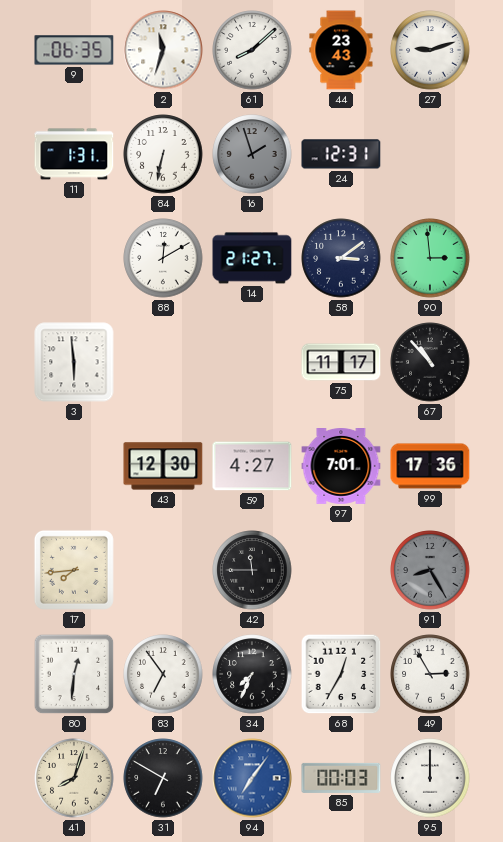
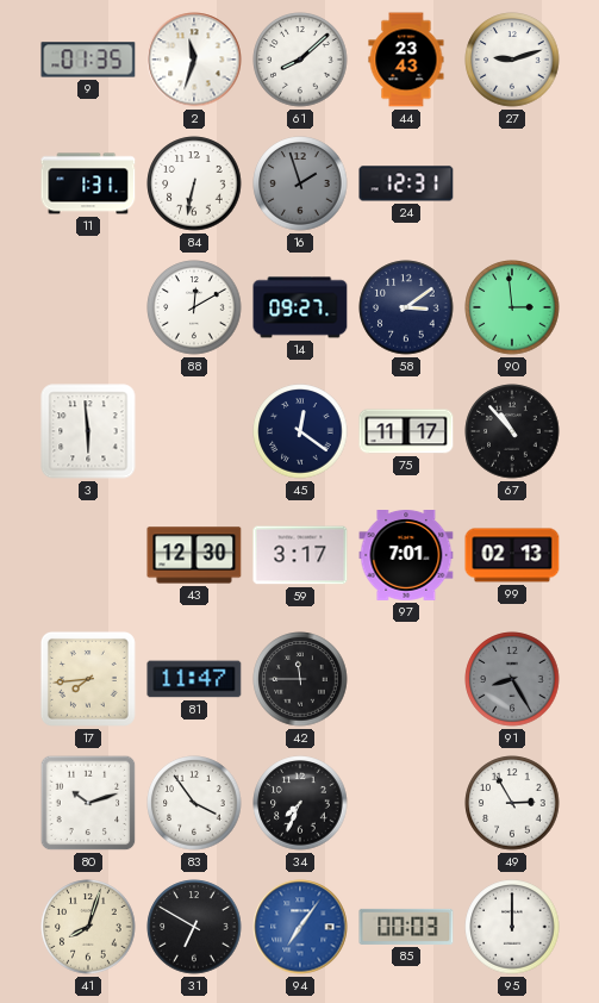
9: 06:35 -> 01:35 (88, 60)
14: 21:27 -> 09:27 (300, 307)
45: none -> 12:21 (300, 431)
59: 4:27 -> 3:17 (300, 555)
99: 17:36 -> 02:13 (512, 555)
81: none -> 11:47 (194, 679)
80: 12:31 -> 10:12 (88, 803)
83: 6:54 -> 3:54 (194, 803)
68: 12:35 -> none (341, 674)
